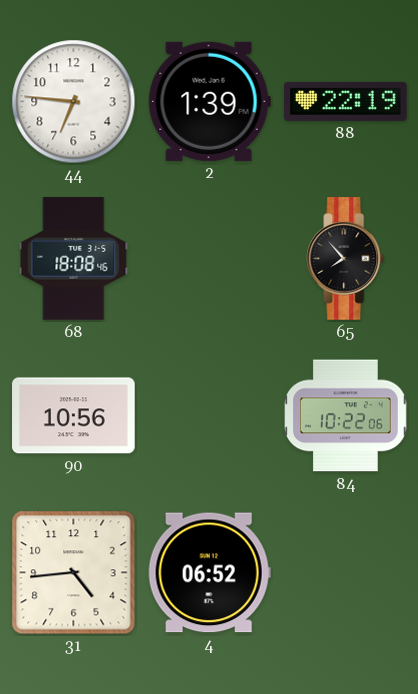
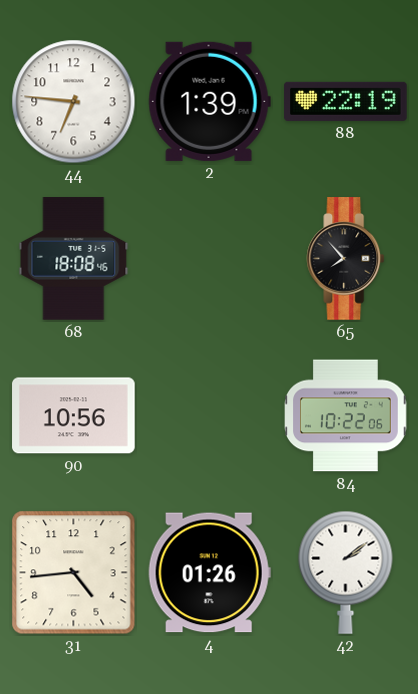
4: 06:52 -> 01:26 (209, 573)
42: none -> 2:09 (346, 572)
